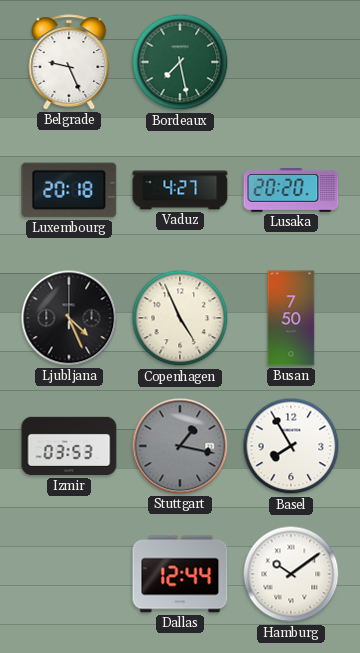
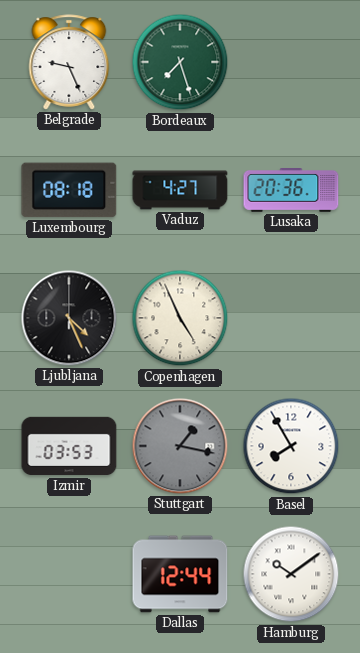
Bordeaux: 7:28 -> 7:27 (180, 62)
Luxembourg: 20:18 -> 08:18 (69, 190)
Lusaka: 20:20 -> 20:36 (291, 191)
Busan: 7:50 -> none (291, 318)
